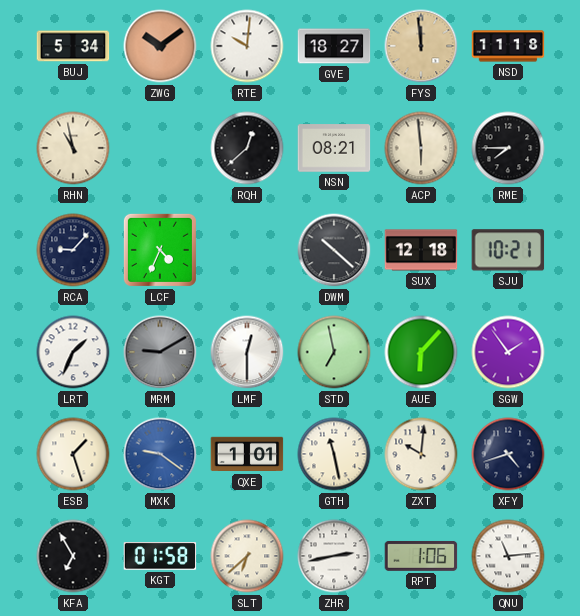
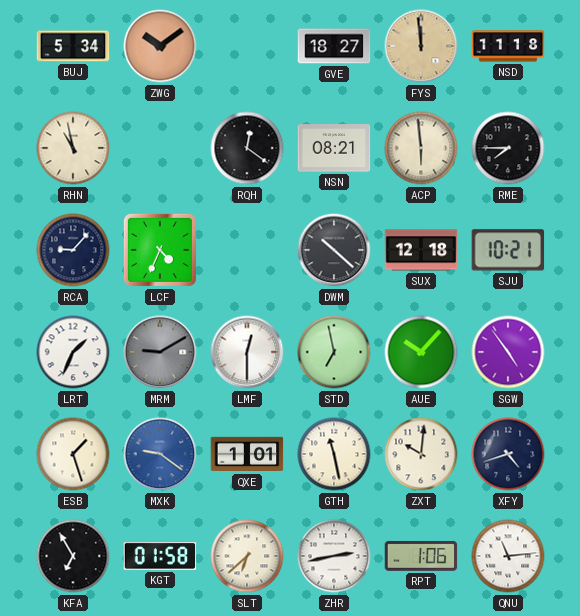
RTE: 10:01 -> none (247, 46)
RQH: 12:38 -> 12:21 (247, 148)
AUE: 6:07 -> 10:07 (421, 352)
SGW: 1:54 -> 4:54 (508, 352)
